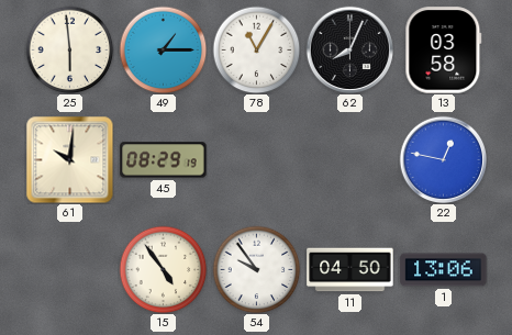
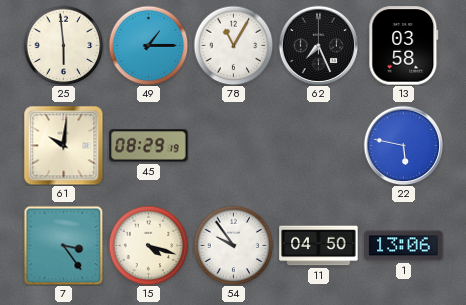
62: 8:04 -> 7:26 (318, 45)
22: 12:47 -> 5:47 (403, 145)
7: none -> 3:24 (63, 245)
15: 4:54 -> 4:18 (148, 245)
